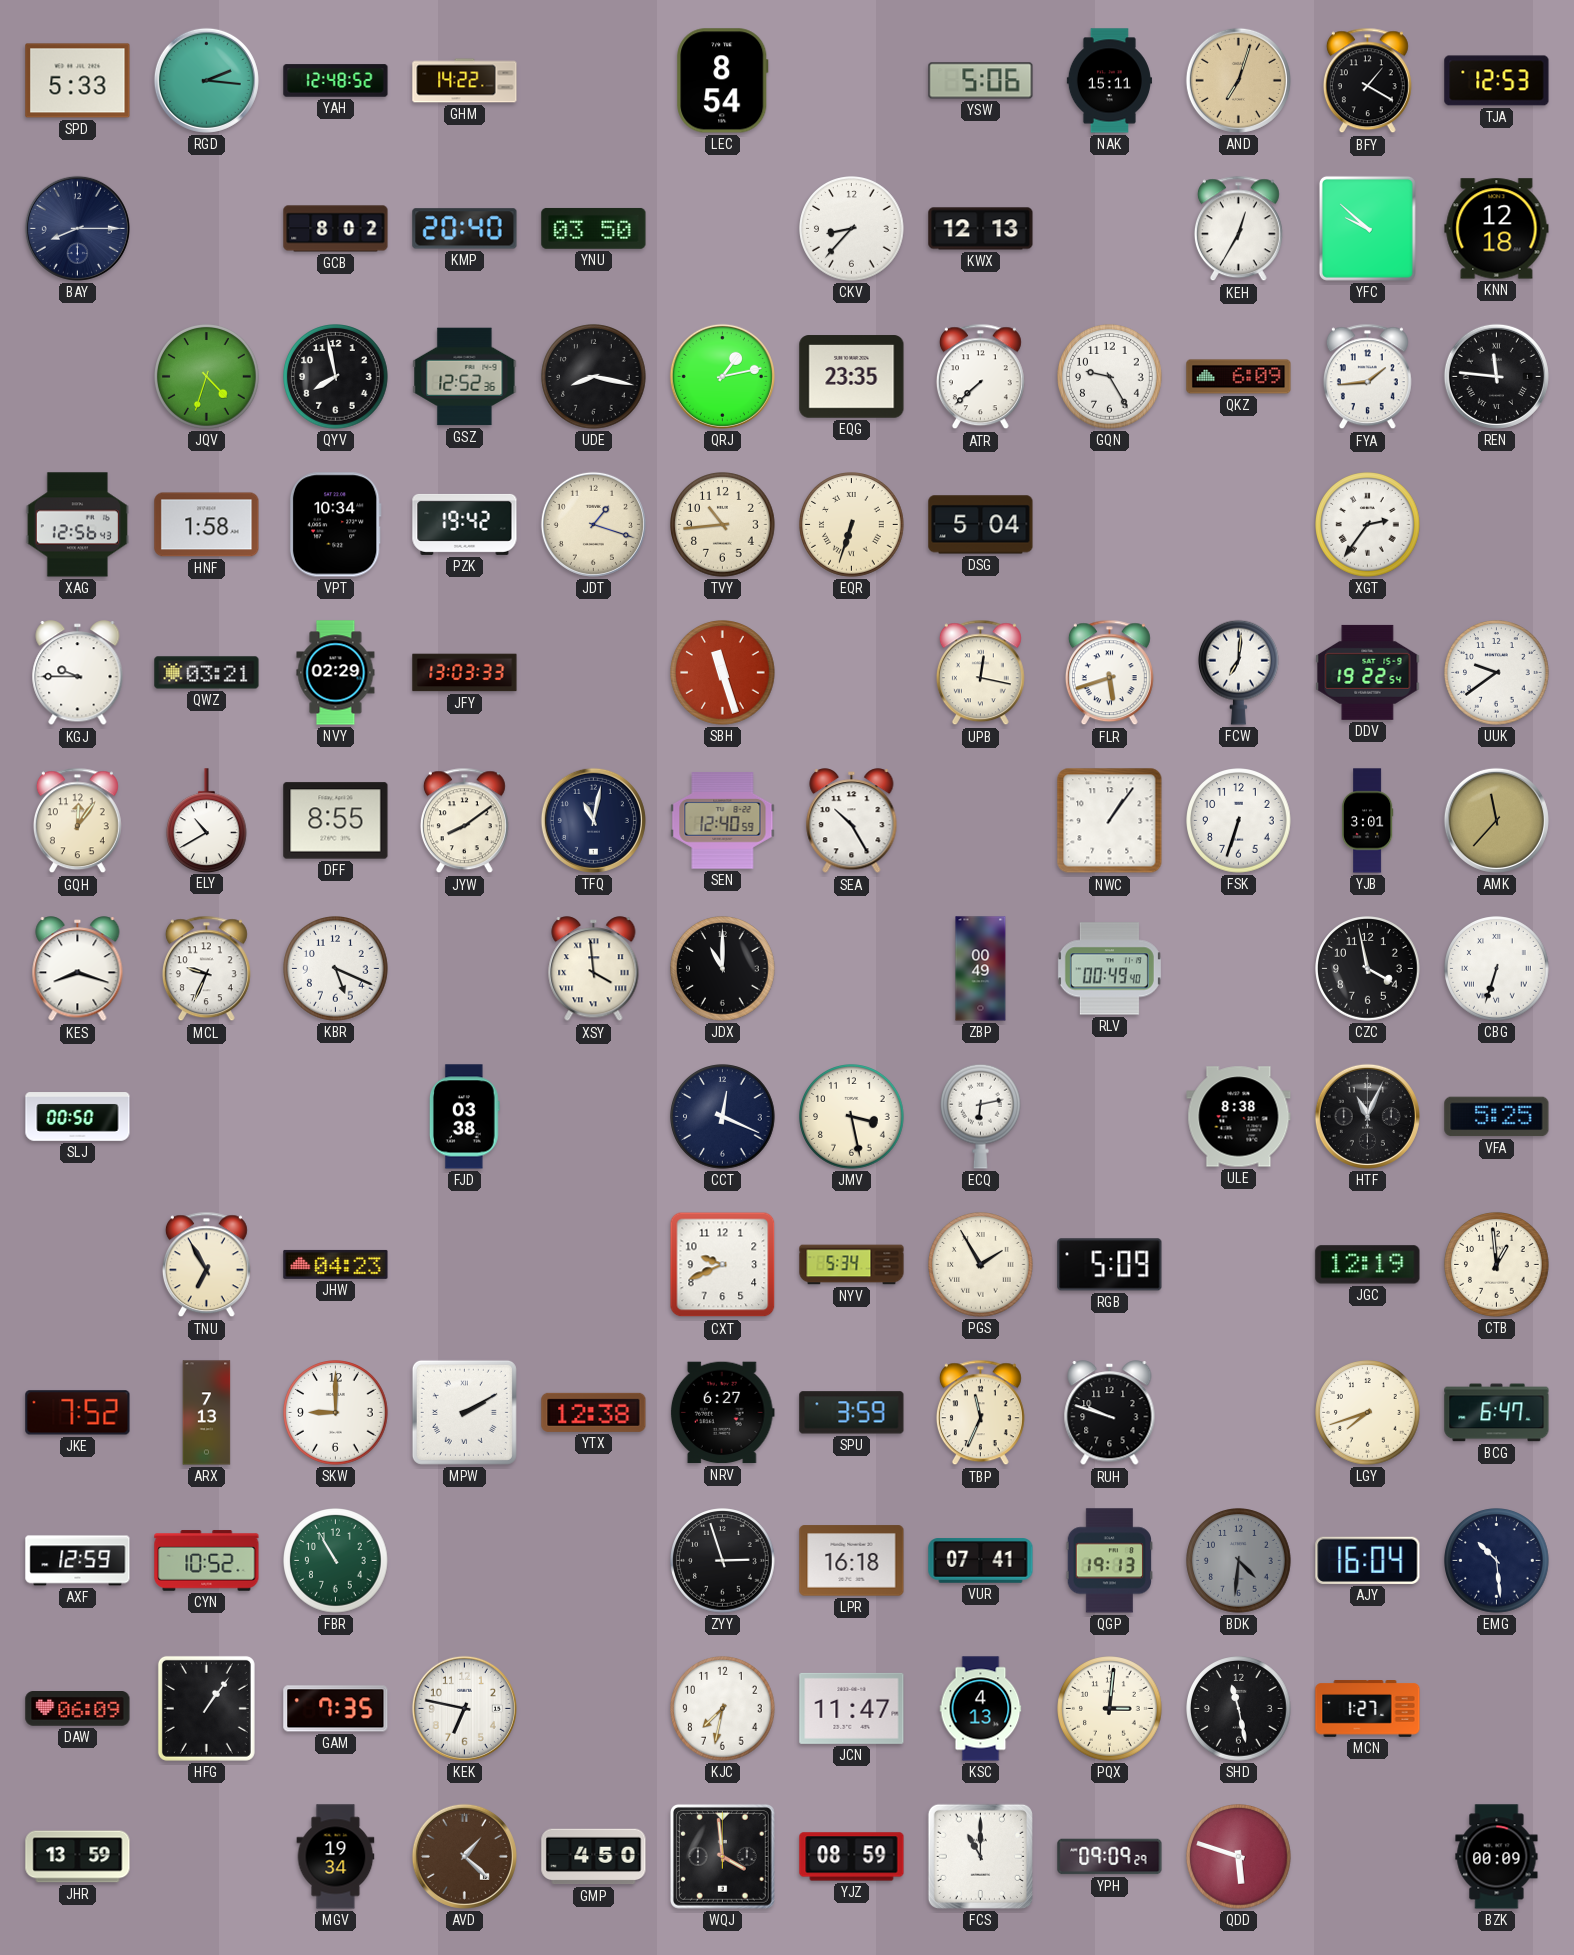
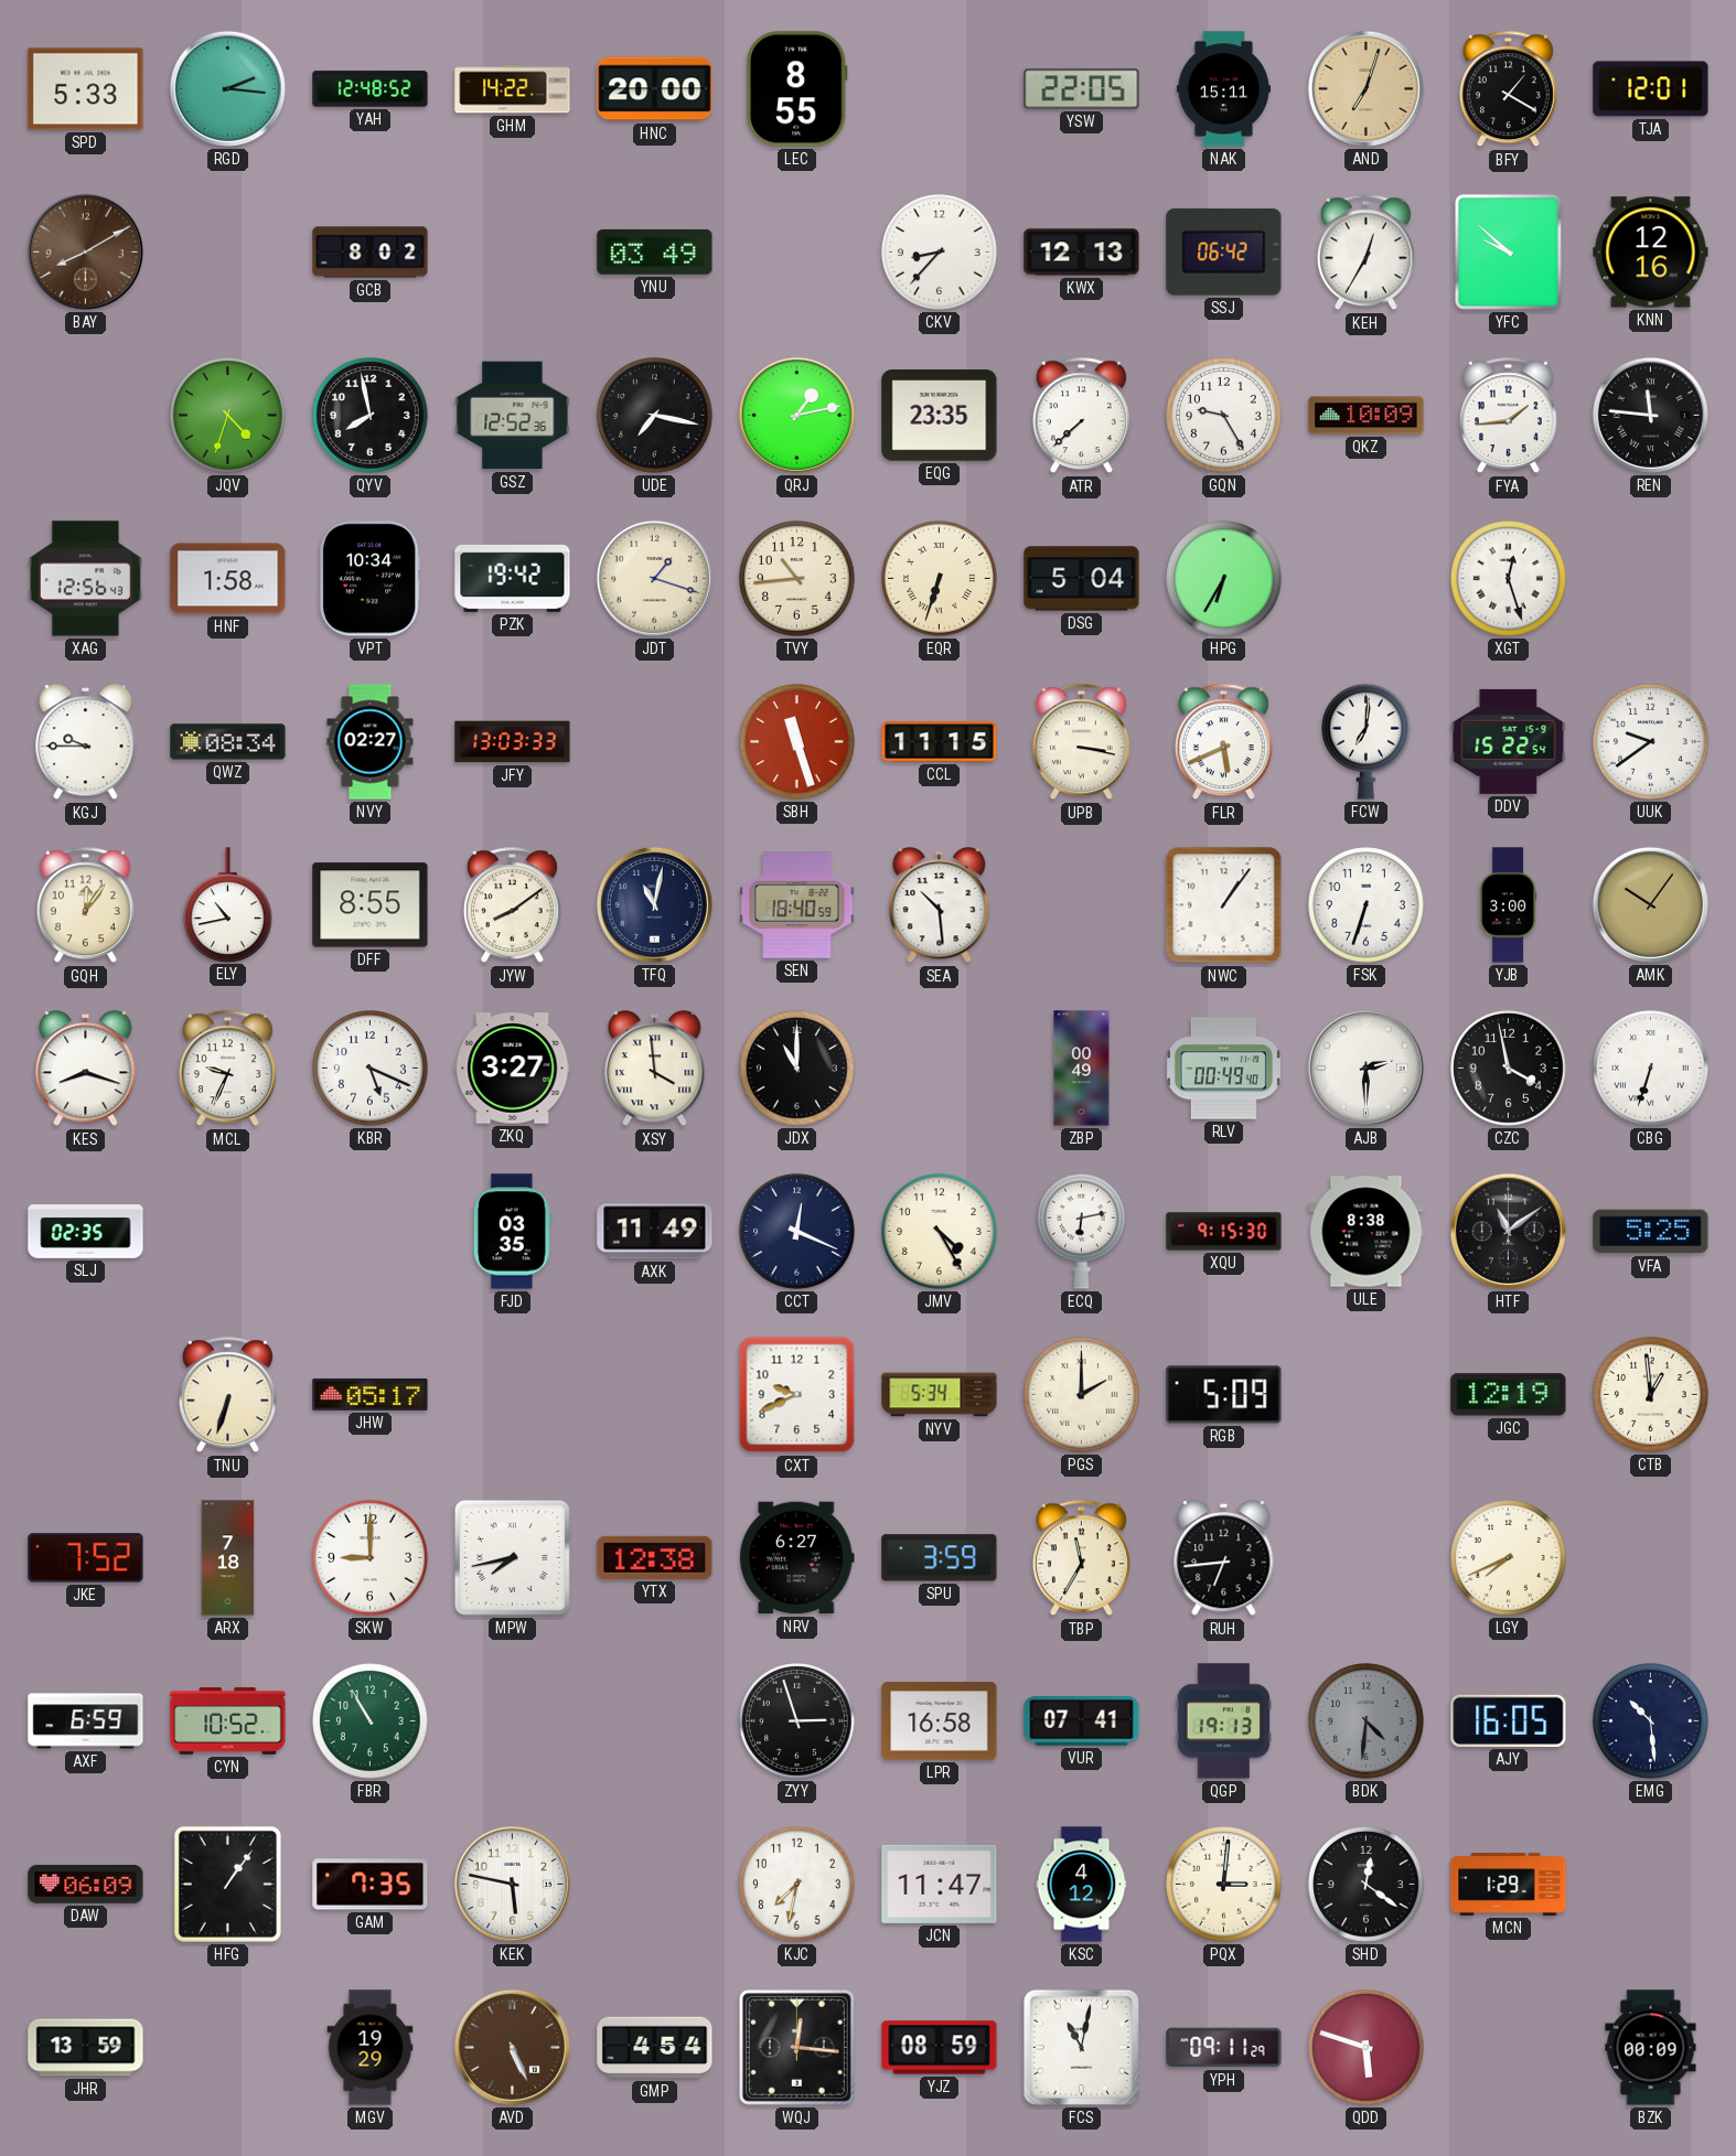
HNC: none -> 20:00 (655, 89)
LEC: 8:54 -> 8:55 (797, 89)
YSW: 5:06 -> 22:05 (1082, 89)
TJA: 12:53 -> 12:01 (1651, 89)
BAY: 8:15 -> 8:10 (85, 251)
BAY dial: navy -> brown (85, 251)
KMP: 20:40 -> none (465, 229)
YNU: 03:50 -> 03:49 (655, 251)
SSJ: none -> 06:42 (1224, 253)
KNN: 12:18 -> 12:16 (1651, 253)
UDE: 8:17 -> 7:17 (655, 416)
QKZ: 6:09 -> 10:09 (1367, 416)
HPG: none -> 6:35 (1224, 579)
XGT: 2:36 -> 12:27 (1509, 579)
QWZ: 03:21 -> 08:34 (228, 742)
NVY: 02:29 -> 02:27 (371, 742)
CCL: none -> 11:15 (940, 742)
UPB: 12:17 -> 3:17 (1081, 742)
FLR: 5:42 -> 5:41 (1223, 742)
DDV: 19:22 -> 15:22 (1509, 741)
ELY: 10:40 -> 10:43 (228, 904)
SEN: 12:40 -> 18:40 (797, 905)
SEA: 10:25 -> 10:29 (940, 905)
YJB: 3:01 -> 3:00 (1508, 905)
AMK: 11:37 -> 10:06 (1650, 904)
ZKQ: none -> 3:27 (513, 1069)
AJB: none -> 2:30 (1365, 1068)
SLJ: 00:50 -> 02:35 (86, 1232)
FJD: 03:38 -> 03:35 (512, 1232)
AXK: none -> 11:49 (655, 1232)
JMV: 3:28 -> 4:25 (940, 1232)
XQU: none -> 9:15 (1224, 1232)
HTF: 11:04 -> 11:09 (1508, 1231)
TNU: 6:55 -> 6:33 (227, 1395)
JHW: 04:23 -> 05:17 (371, 1394)
PGS: 1:55 -> 2:00 (1082, 1395)
ARX: 7:13 -> 7:18 (228, 1558)
MPW: 2:10 -> 7:43 (512, 1557)
TBP: 11:34 -> 11:35 (1081, 1558)
RUH: 9:48 -> 6:44 (1224, 1558)
LGY: 7:42 -> 7:41 (1509, 1558)
BCG: 6:47 -> none (1497, 1413)
AXF: 12:59 -> 6:59 (86, 1721)
LPR: 16:18 -> 16:58 (940, 1721)
AJY: 16:04 -> 16:05 (1509, 1720)
KEK: 6:47 -> 5:47 (512, 1884)
KSC: 4:13 -> 4:12 (1082, 1885)
SHD: 11:28 -> 12:21 (1367, 1885)
MCN: 1:27 -> 1:29 (1509, 1885)
MGV: 19:34 -> 19:29 (371, 2048)
AVD: 1:22 -> 5:26 (512, 2047)
GMP: 4:50 -> 4:54 (655, 2048)
WQJ: 3:59 -> 12:16 (796, 2047)
FCS: 11:00 -> 11:02 (1081, 2047)
YPH: 09:09 -> 09:11 (1224, 2048)
